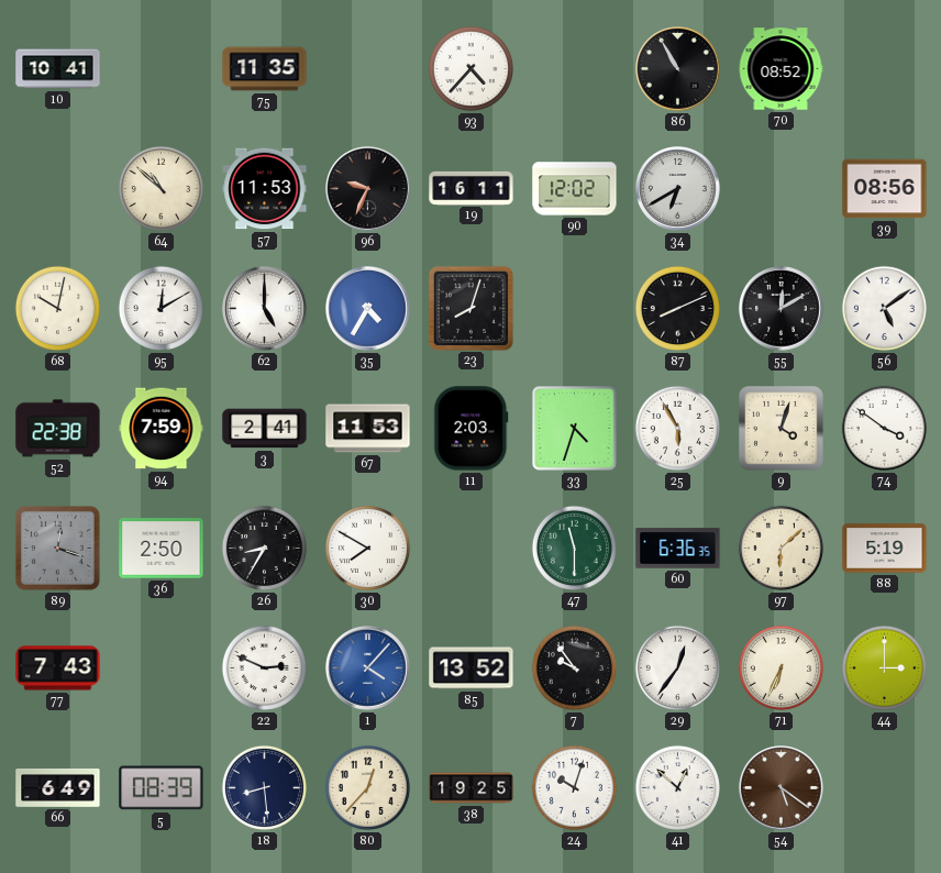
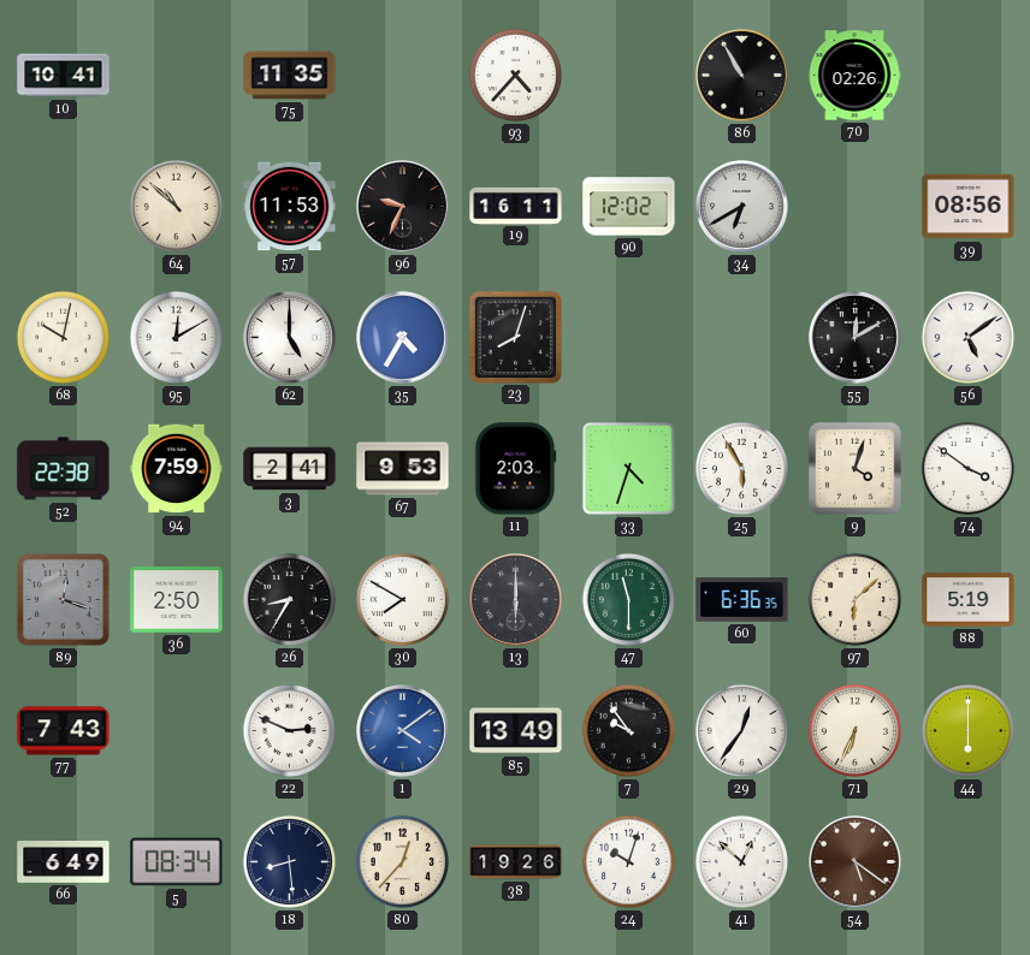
70: 08:52 -> 02:26 (854, 76)
87: 8:11 -> none (677, 308)
67: 11:53 -> 9:53 (403, 469)
13: none -> 6:00 (516, 600)
1: 4:07 -> 4:09 (403, 731)
85: 13:52 -> 13:49 (516, 731)
44: 3:00 -> 6:00 (967, 730)
5: 08:39 -> 08:34 (177, 862)
38: 19:25 -> 19:26 (516, 862)
